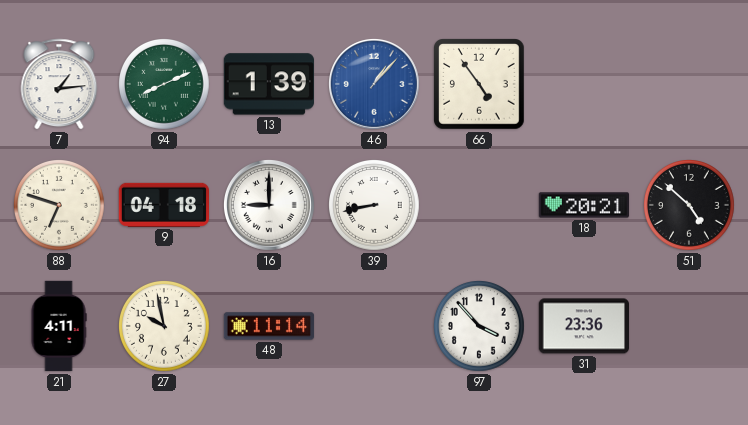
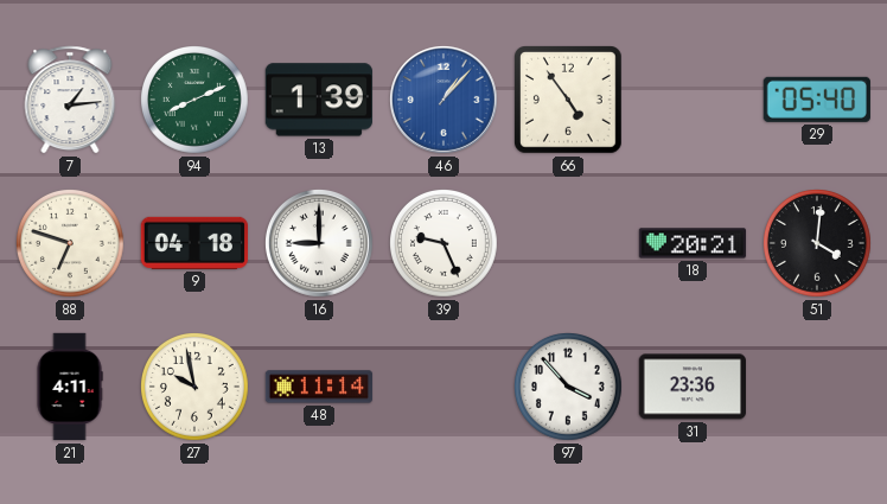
29: none -> 05:40 (817, 100)
39: 8:43 -> 9:26 (445, 244)
51: 4:52 -> 4:01 (818, 244)
